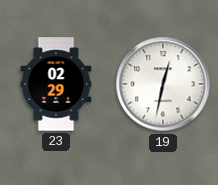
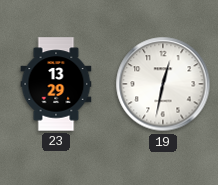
23: 02:29 -> 13:29 (56, 84)
